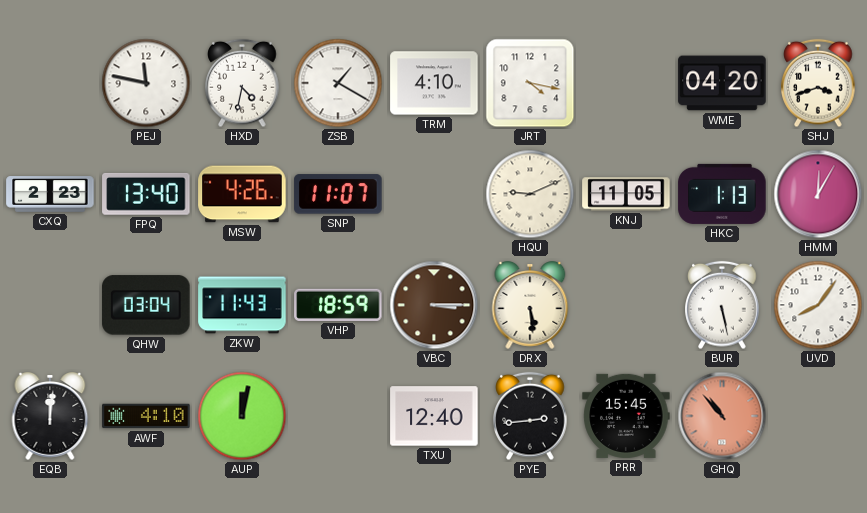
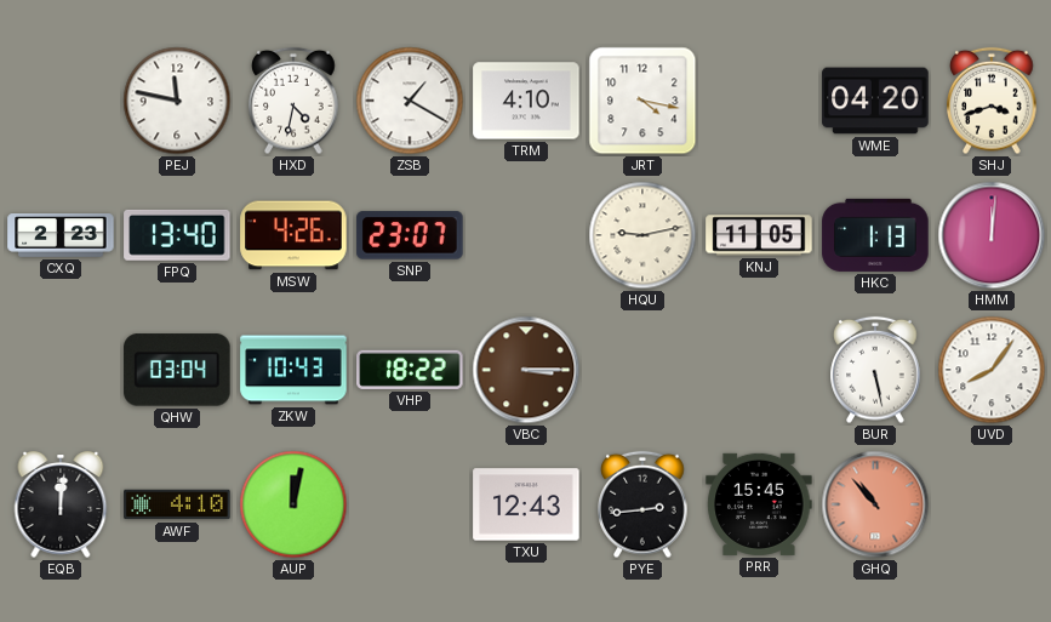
SNP: 11:07 -> 23:07 (410, 235)
HQU: 9:11 -> 9:13 (642, 235)
HMM: 12:05 -> 12:01 (992, 235)
ZKW: 11:43 -> 10:43 (293, 370)
VHP: 18:59 -> 18:22 (410, 370)
DRX: 5:29 -> none (530, 305)
TXU: 12:40 -> 12:43 (526, 504)
